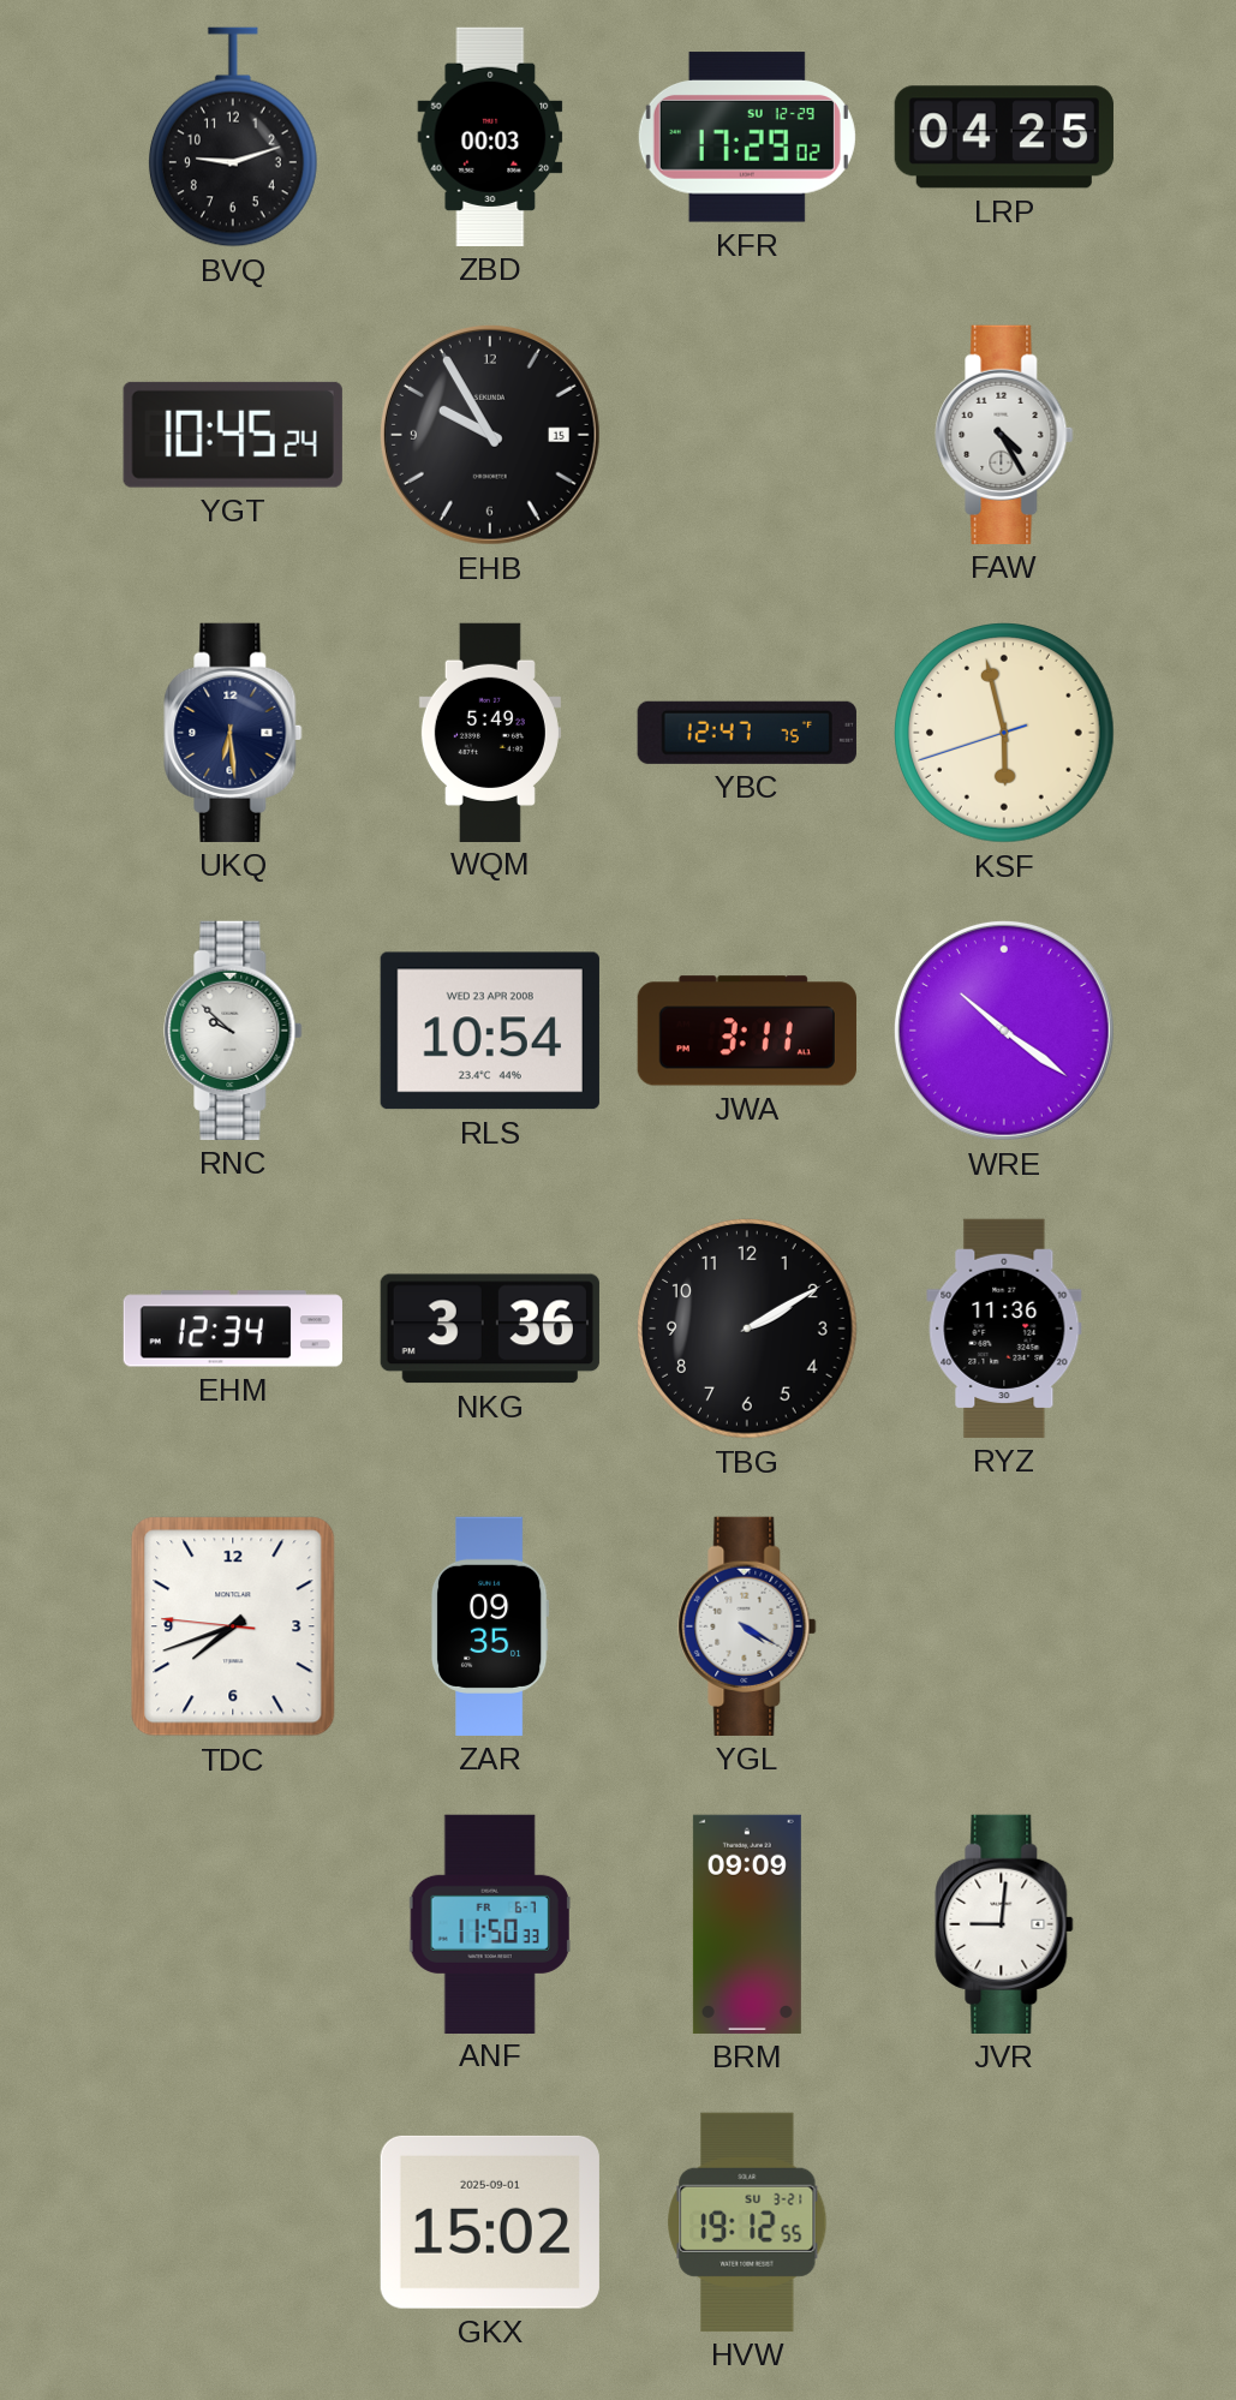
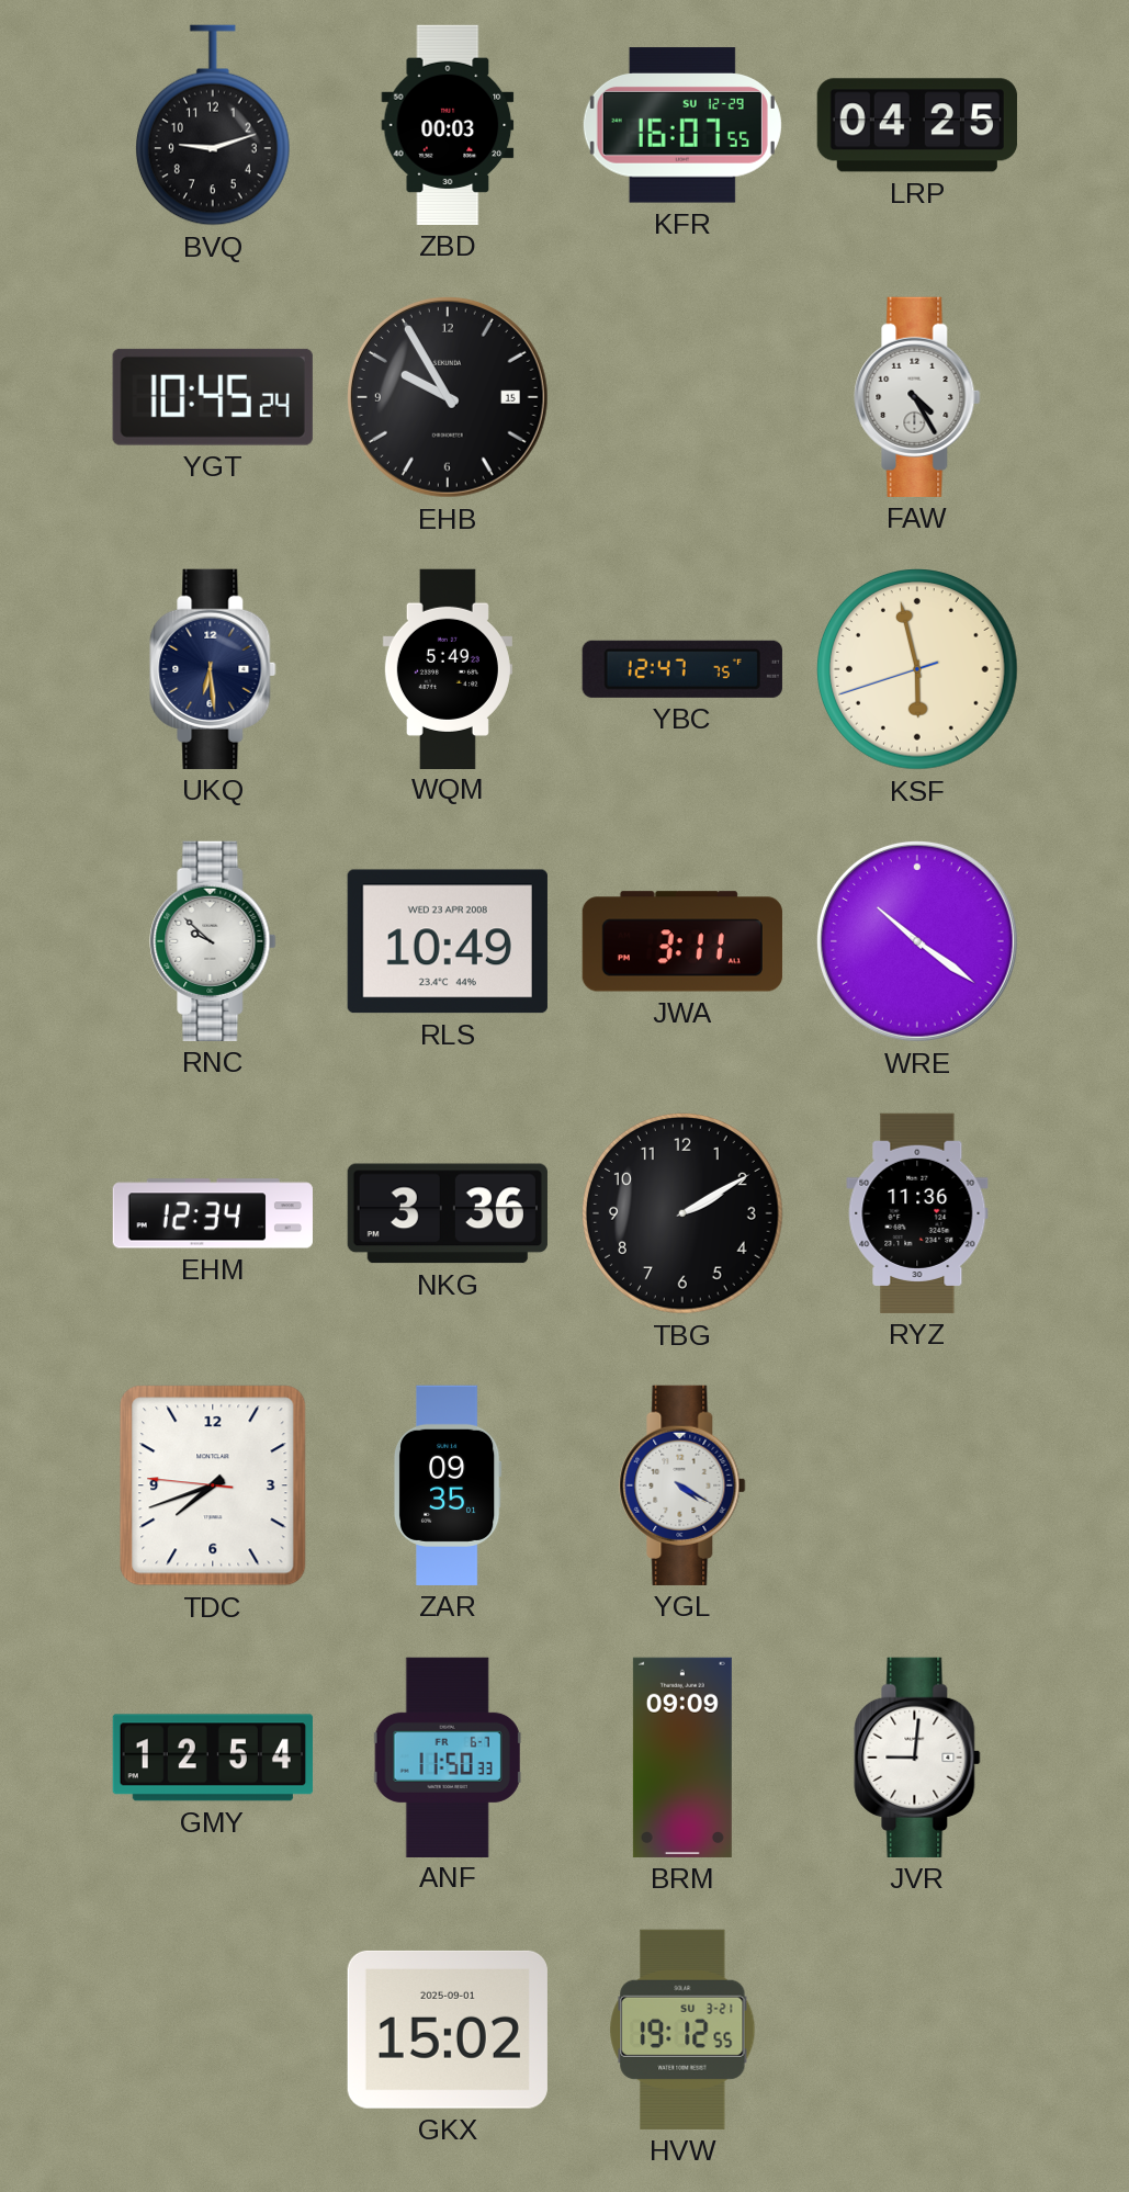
KFR: 17:29 -> 16:07 (682, 125)
RLS: 10:54 -> 10:49 (448, 941)
GMY: none -> 12:54 (213, 1758)
